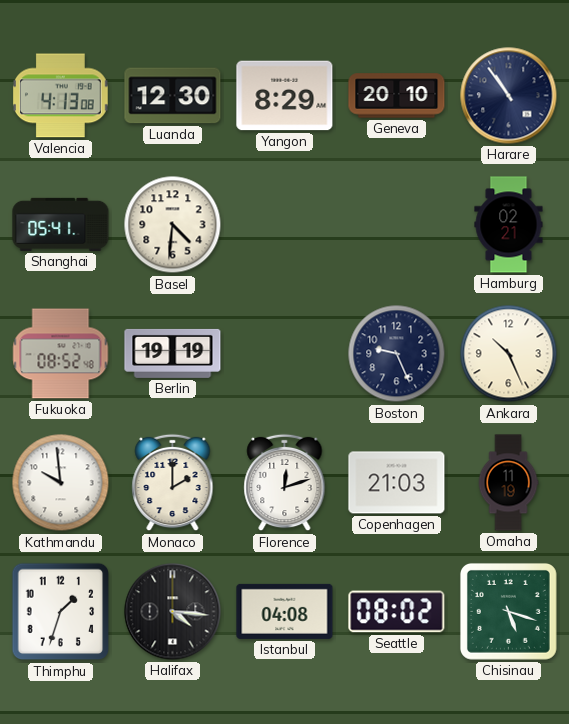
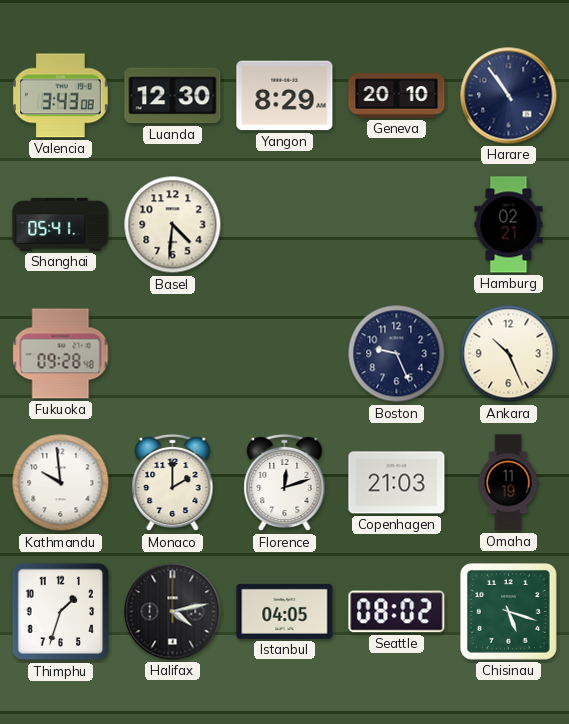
Valencia: 4:13 -> 3:43 (61, 96)
Fukuoka: 08:52 -> 09:28 (61, 354)
Berlin: 19:19 -> none (173, 353)
Halifax: 4:16 -> 4:13 (173, 612)
Istanbul: 04:08 -> 04:05 (285, 611)
